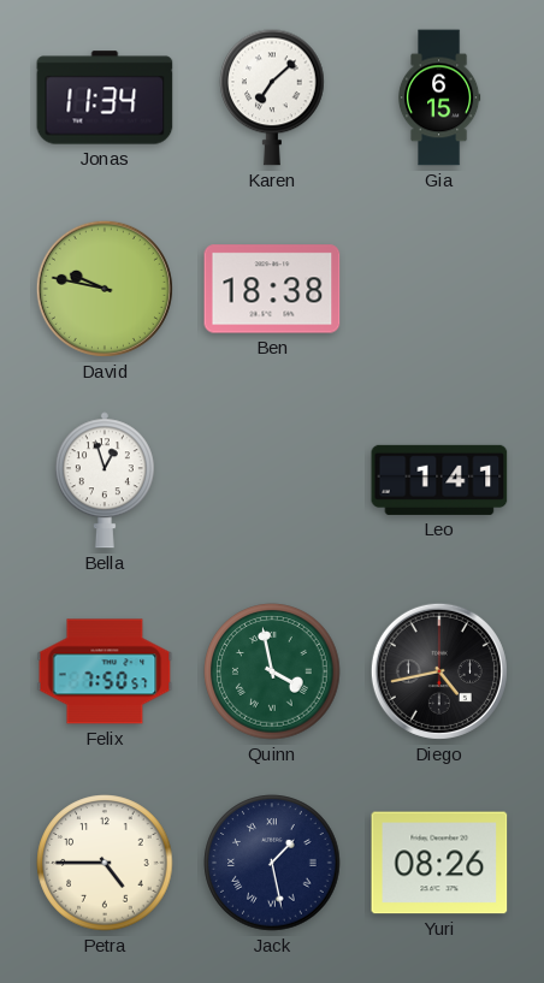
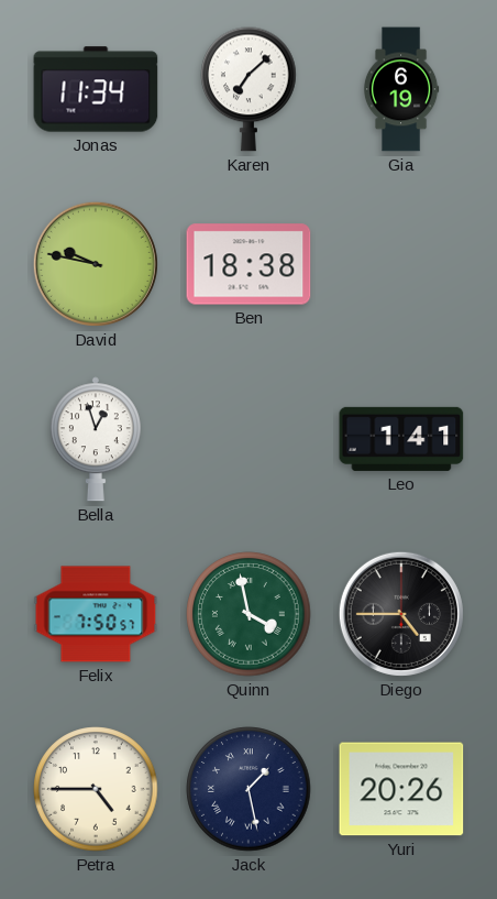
Gia: 6:15 -> 6:19 (401, 89)
Diego: 4:43 -> 4:45 (401, 614)
Yuri: 08:26 -> 20:26 (401, 789)
